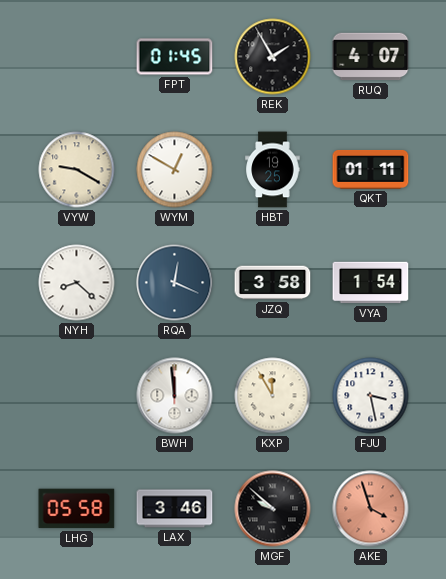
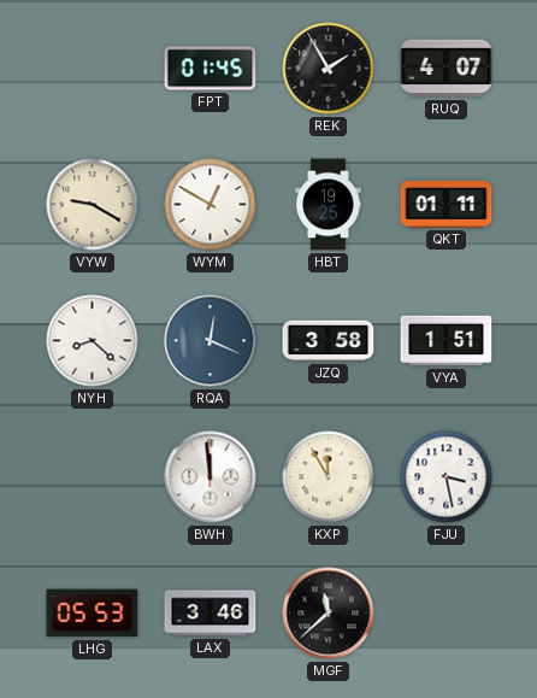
VYA: 1:54 -> 1:51 (447, 341)
LHG: 05:58 -> 05:53 (93, 614)
MGF: 9:52 -> 11:38 (329, 614)
AKE: 3:57 -> none (371, 509)
